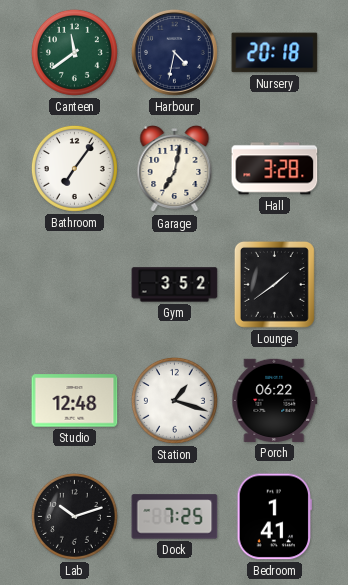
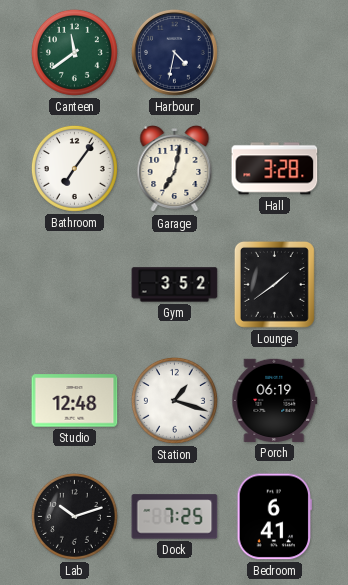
Nursery: 20:18 -> none (275, 53)
Porch: 06:22 -> 06:19 (275, 400)
Bedroom: 1:41 -> 6:41 (274, 517)
